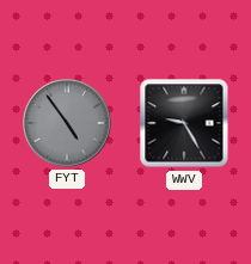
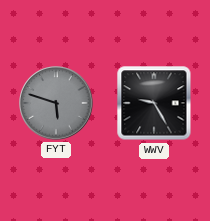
FYT: 4:54 -> 5:48 (56, 103)
